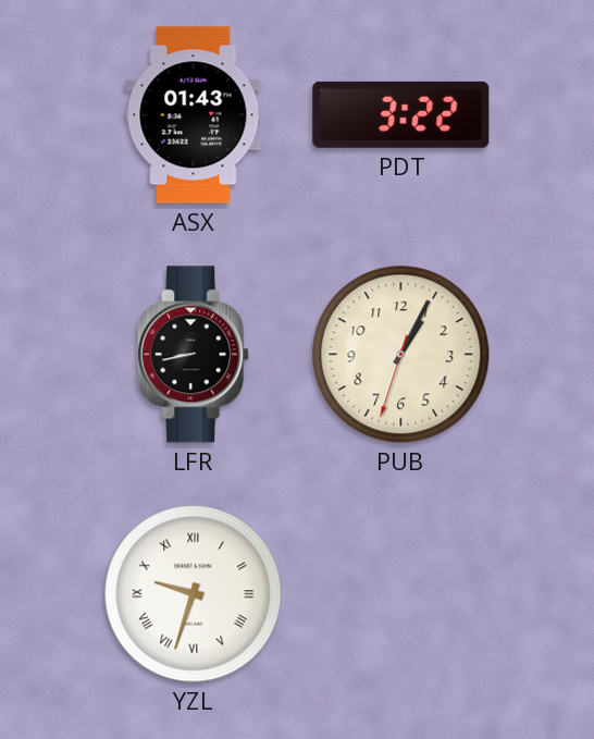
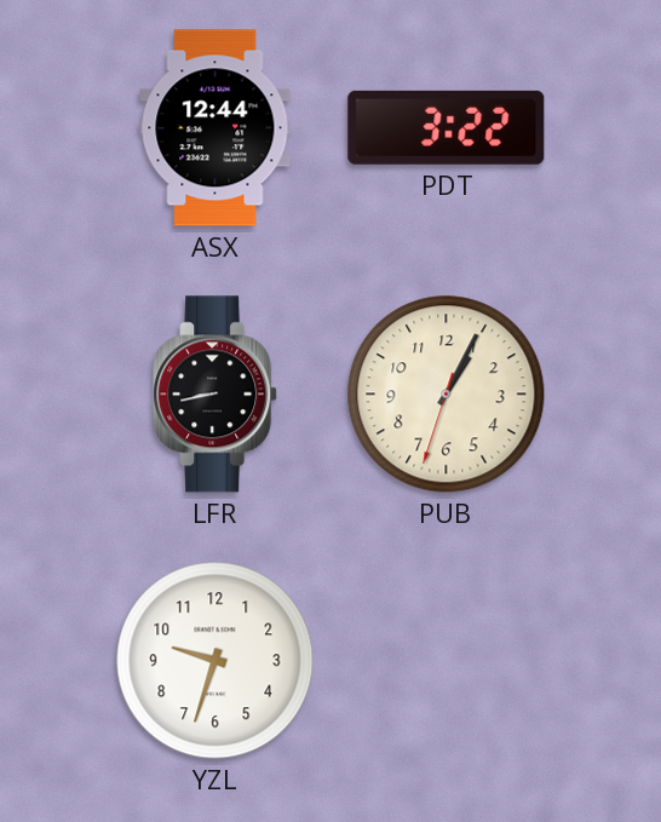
ASX: 01:43 -> 12:44 (215, 128)
YZL numerals: Roman -> Arabic (215, 661)
